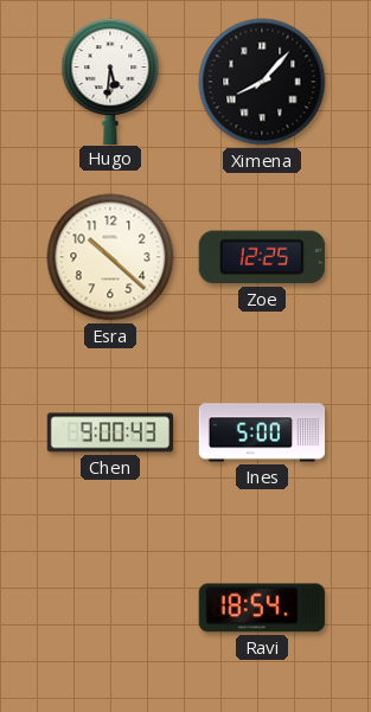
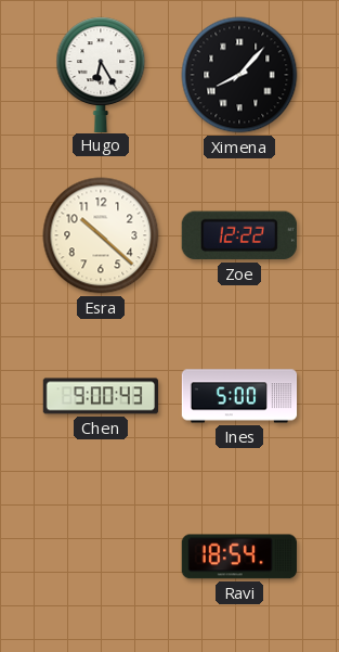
Hugo: 5:31 -> 6:25 (101, 74)
Zoe: 12:25 -> 12:22 (239, 235)
